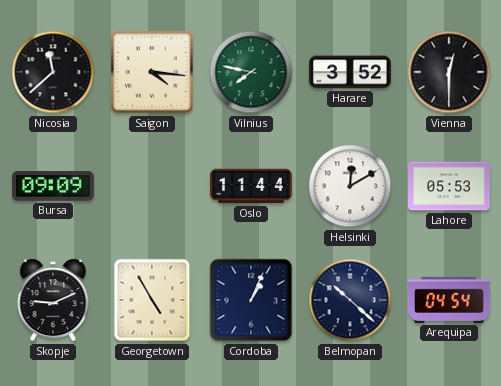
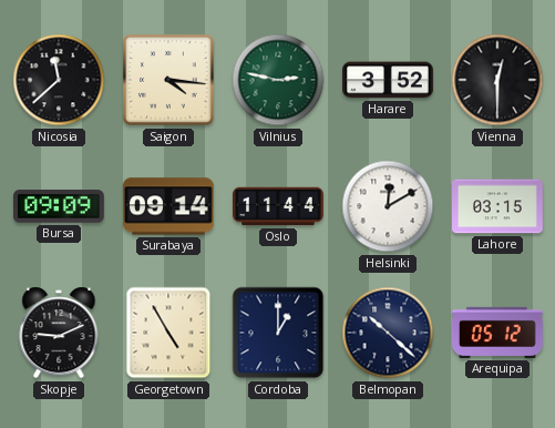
Vilnius: 7:47 -> 2:47 (278, 80)
Surabaya: none -> 09:14 (168, 206)
Lahore: 05:53 -> 03:15 (499, 206)
Cordoba: 1:04 -> 1:00 (278, 333)
Arequipa: 04:54 -> 05:12 (497, 333)
